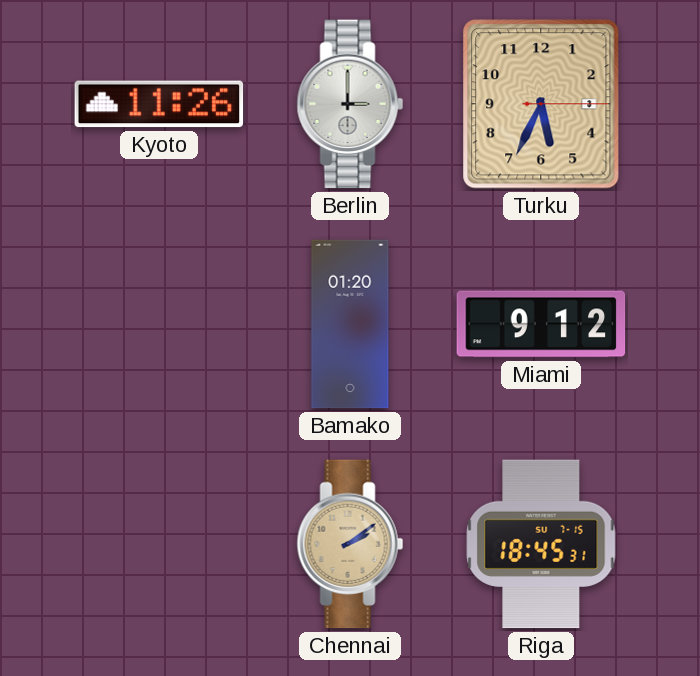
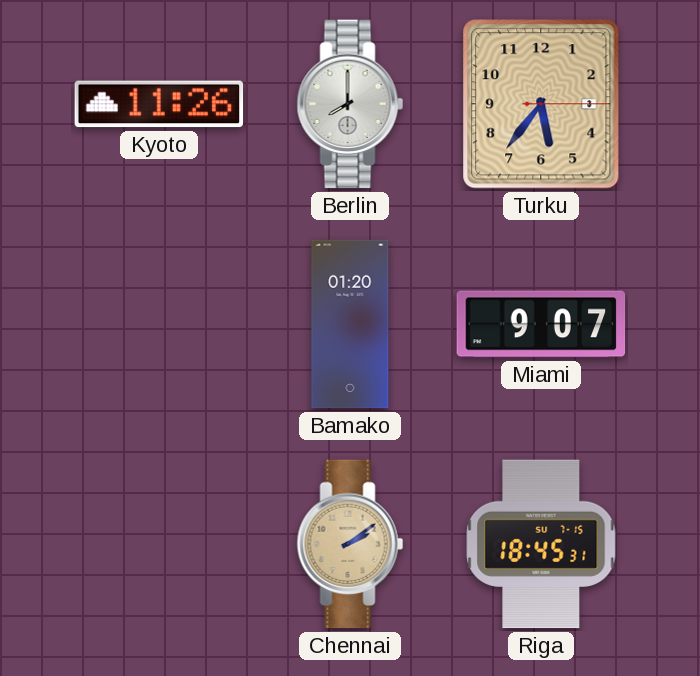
Berlin: 3:00 -> 8:00 (350, 104)
Turku: 5:34 -> 5:36 (541, 104)
Miami: 9:12 -> 9:07 (541, 324)
